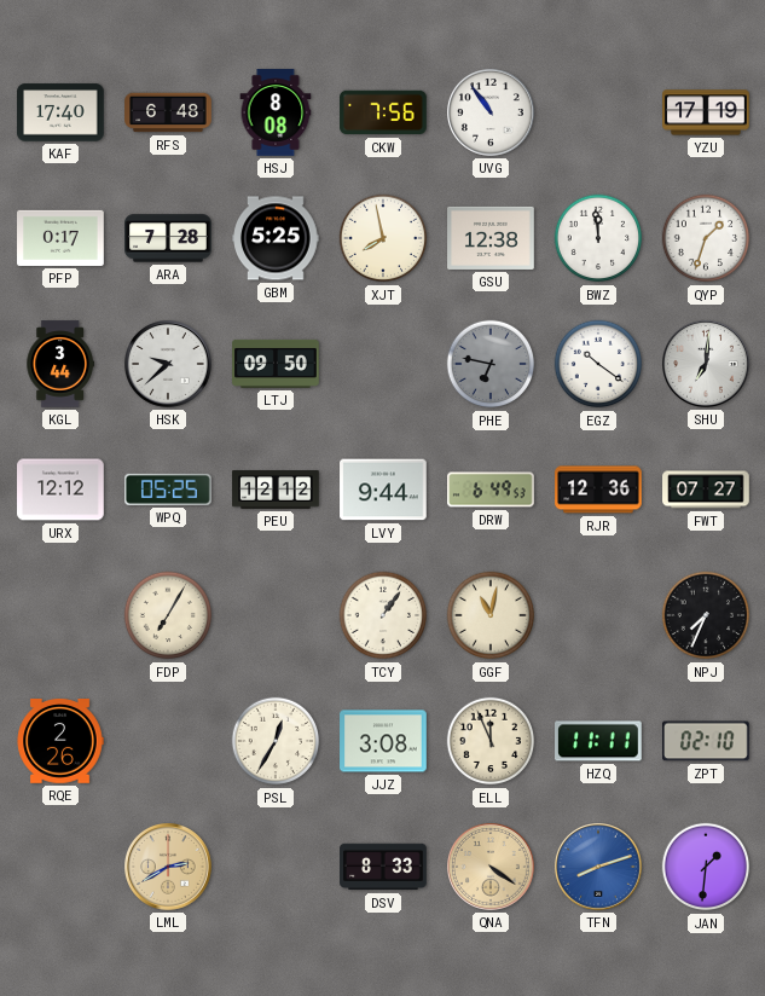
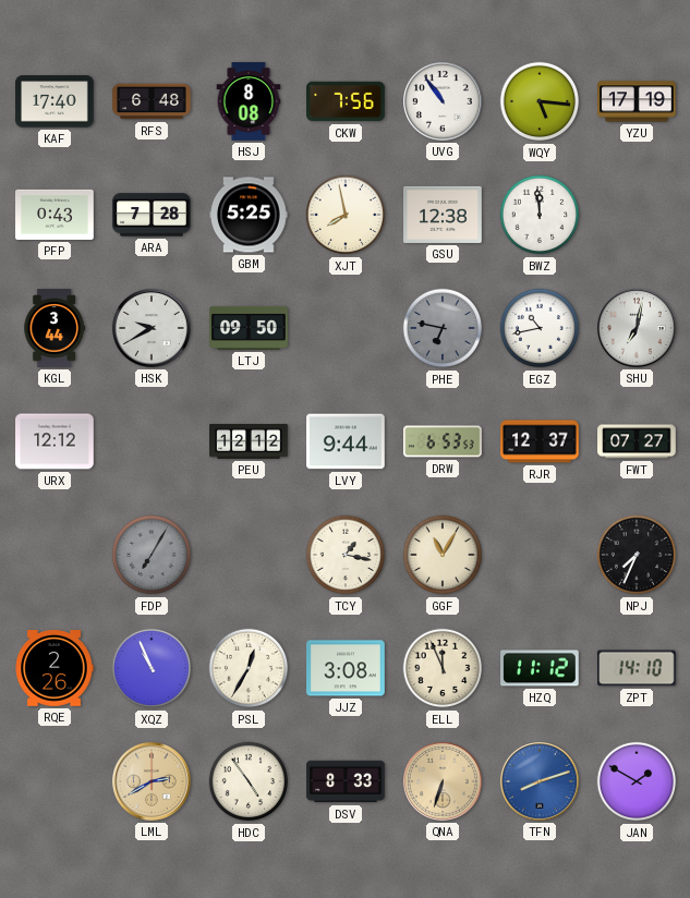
WQY: none -> 5:16 (540, 101)
PFP: 0:17 -> 0:43 (55, 215)
QYP: 1:33 -> none (706, 238)
HSK: 9:38 -> 9:40 (153, 329)
EGZ: 10:21 -> 10:43 (540, 328)
SHU: 7:01 -> 7:02 (638, 329)
WPQ: 05:25 -> none (169, 490)
DRW: 6:49 -> 6:53 (443, 441)
RJR: 12:36 -> 12:37 (540, 441)
FDP dial: cream -> grey (152, 555)
TCY: 1:06 -> 1:17 (346, 555)
GGF: 11:02 -> 11:05 (443, 555)
XQZ: none -> 10:56 (152, 668)
HZQ: 11:11 -> 11:12 (541, 668)
ZPT: 02:10 -> 14:10 (638, 668)
HDC: none -> 4:54 (249, 781)
QNA: 4:21 -> 6:33 (444, 782)
JAN: 1:31 -> 1:50 (637, 781)
